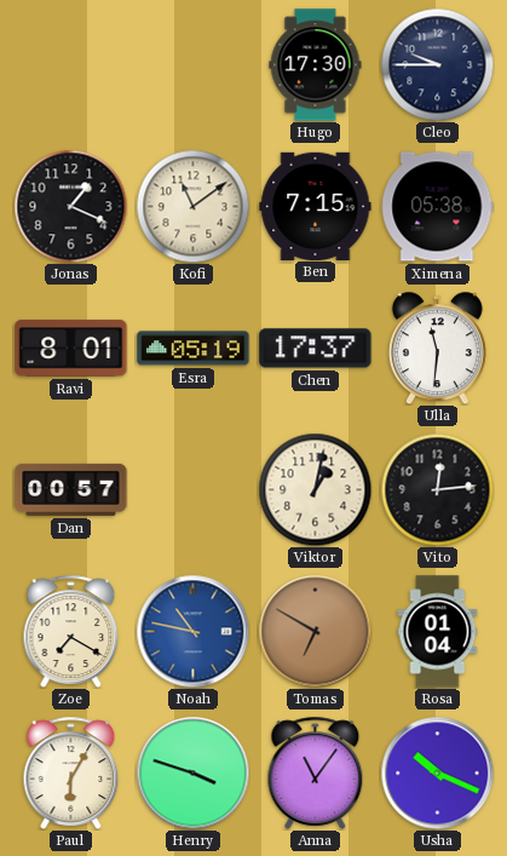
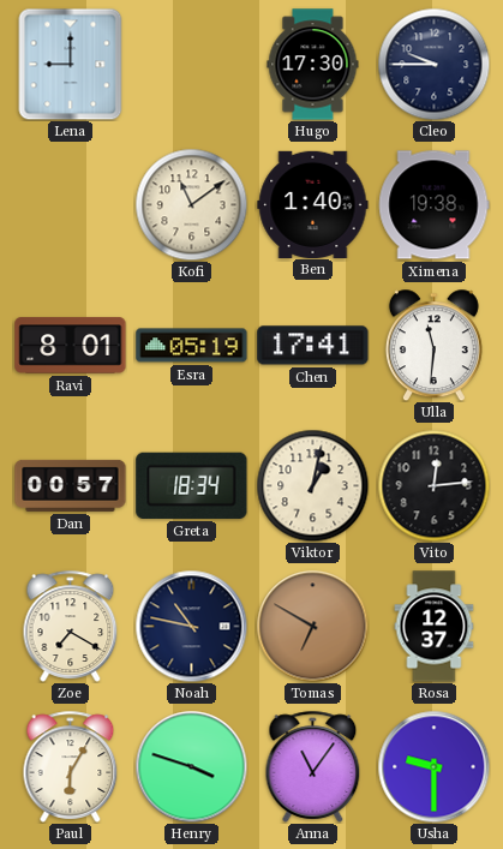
Lena: none -> 9:00 (71, 64)
Jonas: 1:19 -> none (70, 206)
Ben: 7:15 -> 1:40 (313, 204)
Ximena: 05:38 -> 19:38 (435, 205)
Chen: 17:37 -> 17:41 (313, 346)
Greta: none -> 18:34 (192, 485)
Noah dial: blue -> navy (191, 626)
Rosa: 01:04 -> 12:37 (435, 627)
Usha: 10:19 -> 9:30 (433, 766)
